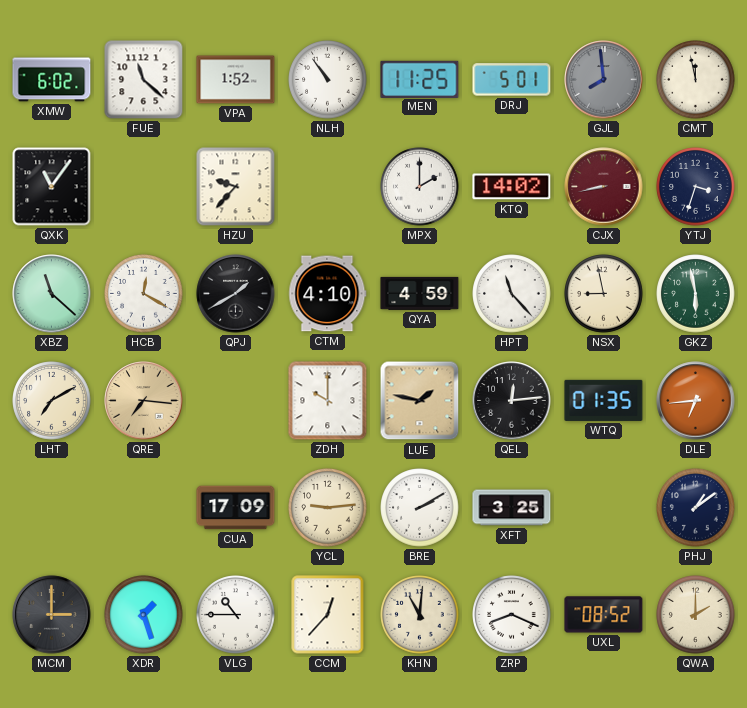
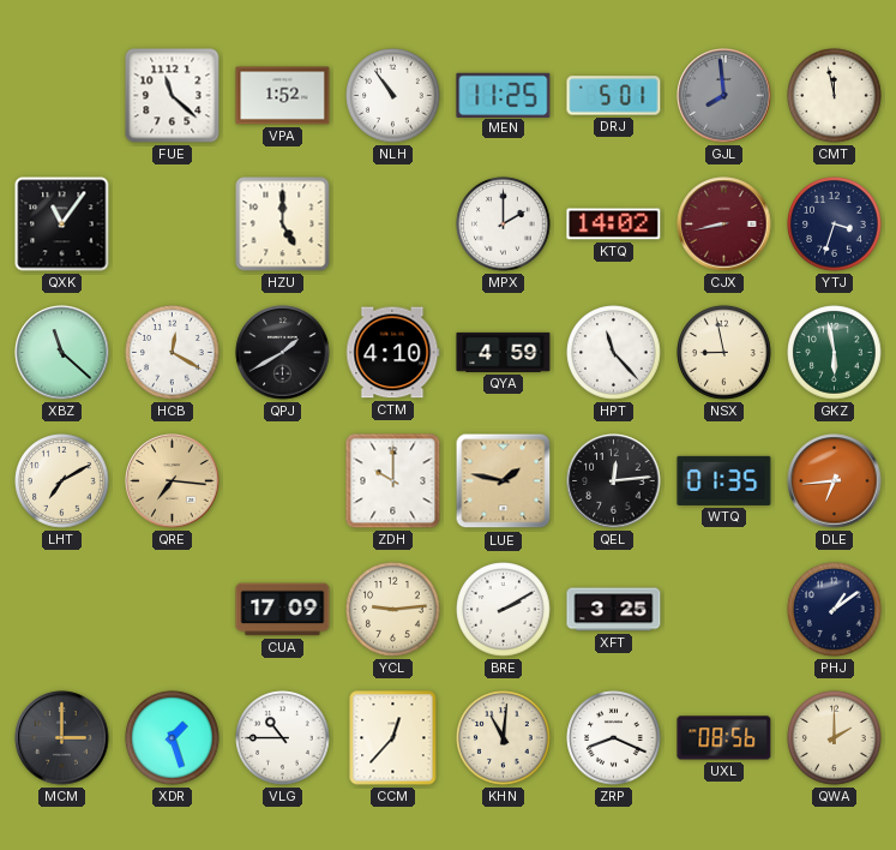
XMW: 6:02 -> none (52, 80)
HZU: 9:37 -> 5:00 (283, 225)
UXL: 08:52 -> 08:56 (724, 738)
